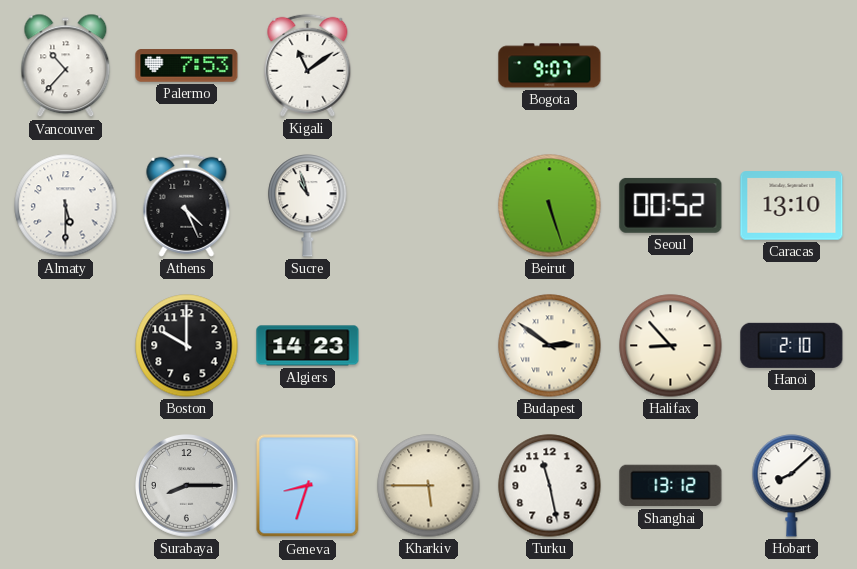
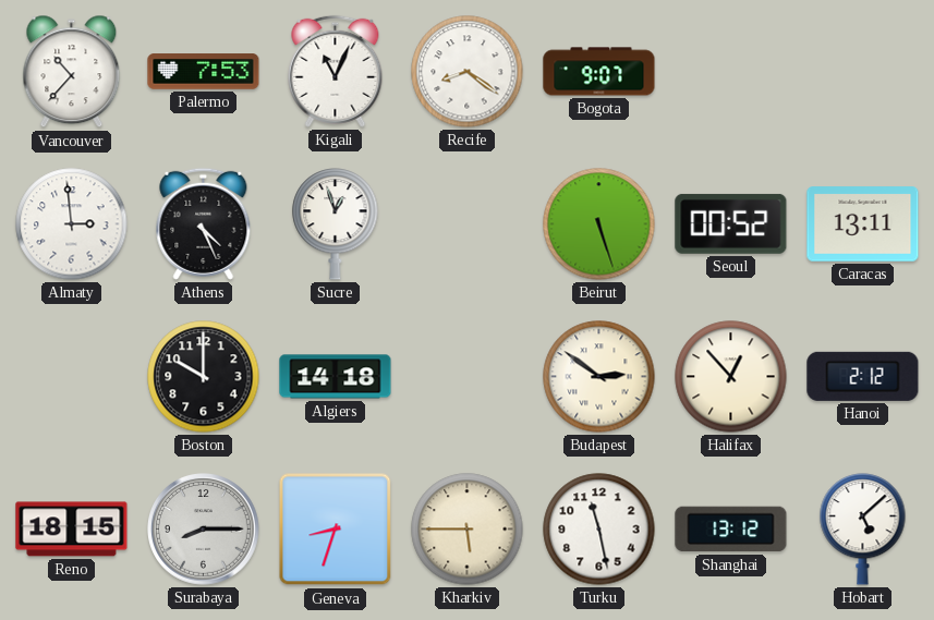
Kigali: 11:09 -> 11:04 (336, 71)
Recife: none -> 8:21 (468, 72)
Almaty: 5:30 -> 2:59 (72, 224)
Sucre: 10:57 -> 12:57 (336, 224)
Caracas: 13:10 -> 13:11 (863, 224)
Algiers: 14:23 -> 14:18 (336, 377)
Halifax: 8:53 -> 12:53 (731, 377)
Hanoi: 2:10 -> 2:12 (863, 376)
Reno: none -> 18:15 (72, 530)
Hobart: 8:08 -> 5:08 (863, 530)
